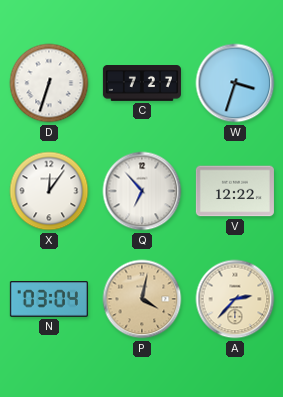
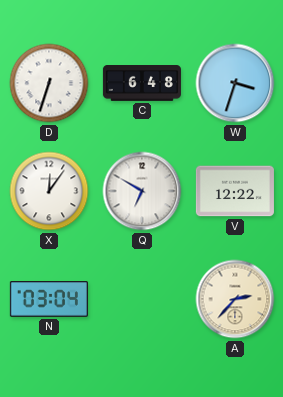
C: 7:27 -> 6:48 (142, 84)
Q: 6:53 -> 6:50 (142, 191)
P: 4:02 -> none (142, 299)
